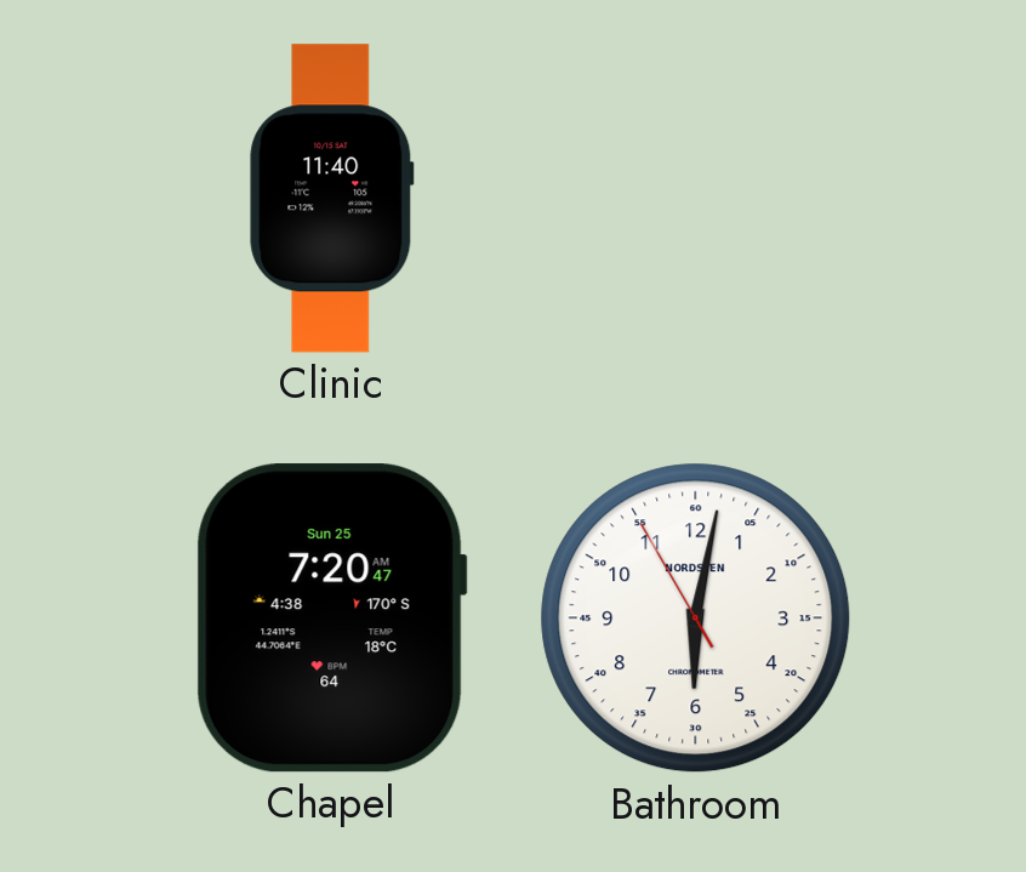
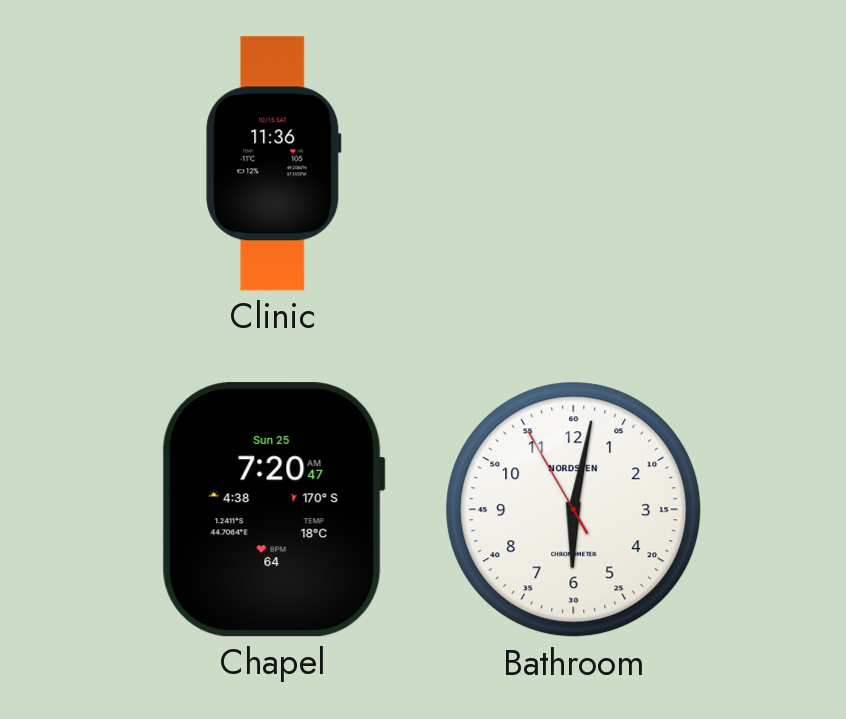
Clinic: 11:40 -> 11:36 (274, 164)
